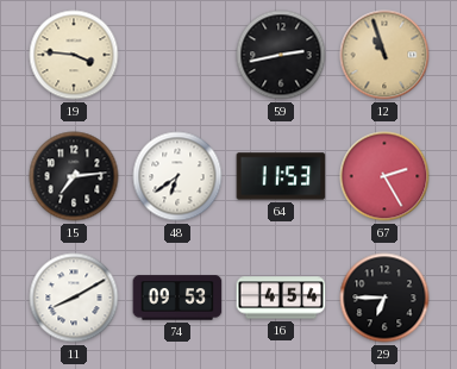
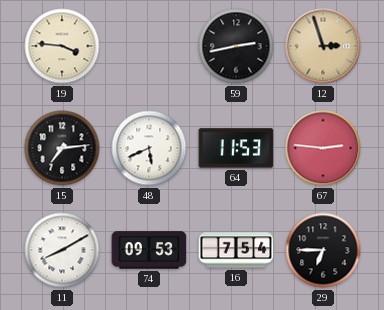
12: 10:57 -> 2:57 (323, 46)
48: 6:39 -> 5:41 (149, 148)
67: 2:25 -> 2:46 (323, 148)
16: 4:54 -> 7:54 (236, 250)
